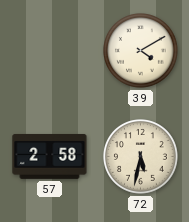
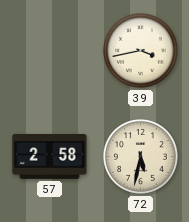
39: 4:10 -> 3:43 (141, 51)
